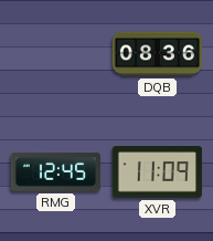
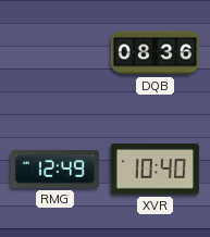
RMG: 12:45 -> 12:49 (54, 170)
XVR: 11:09 -> 10:40 (155, 170)
